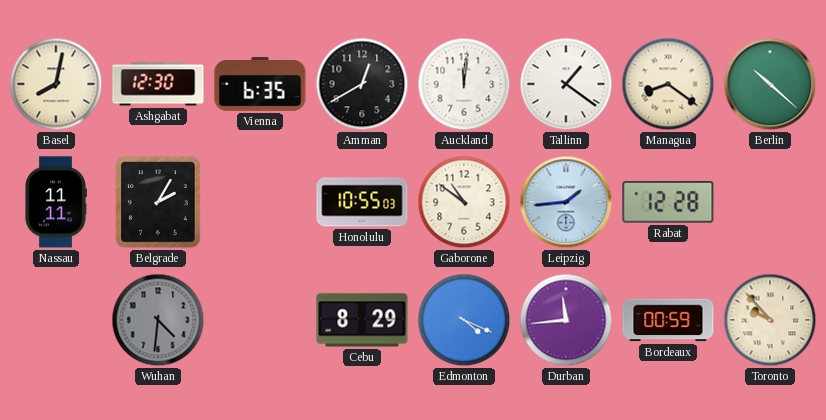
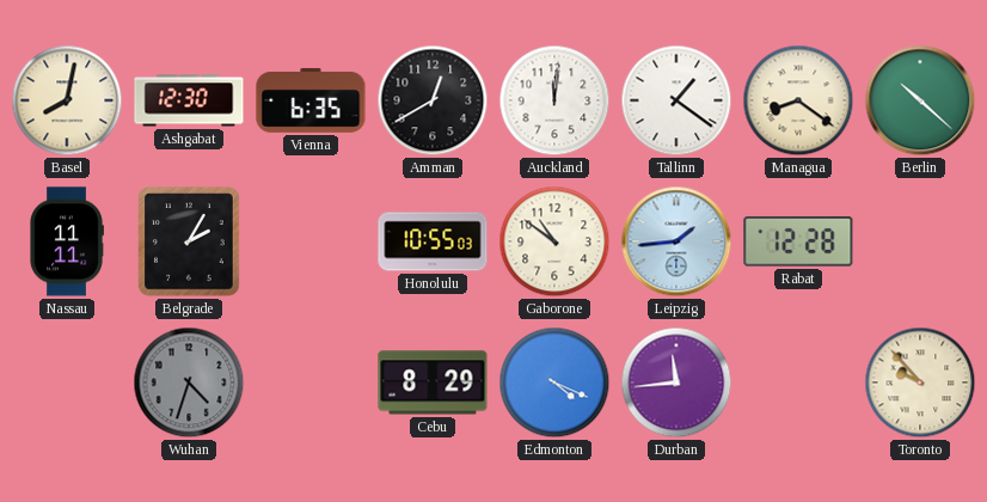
Wuhan: 4:31 -> 4:33 (189, 382)
Bordeaux: 00:59 -> none (668, 320)
